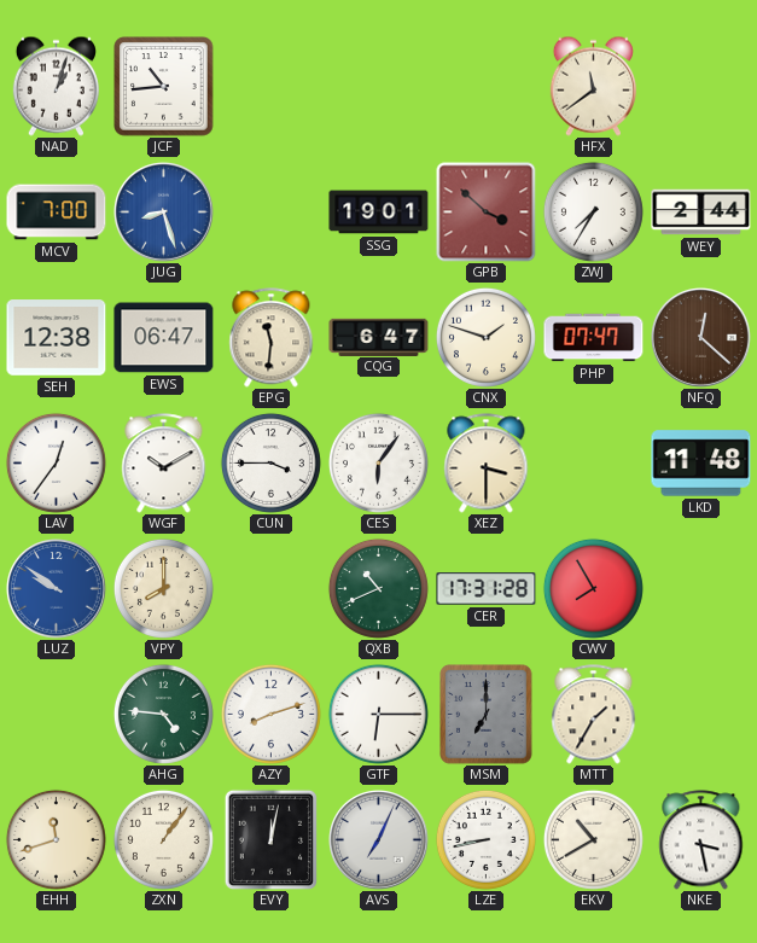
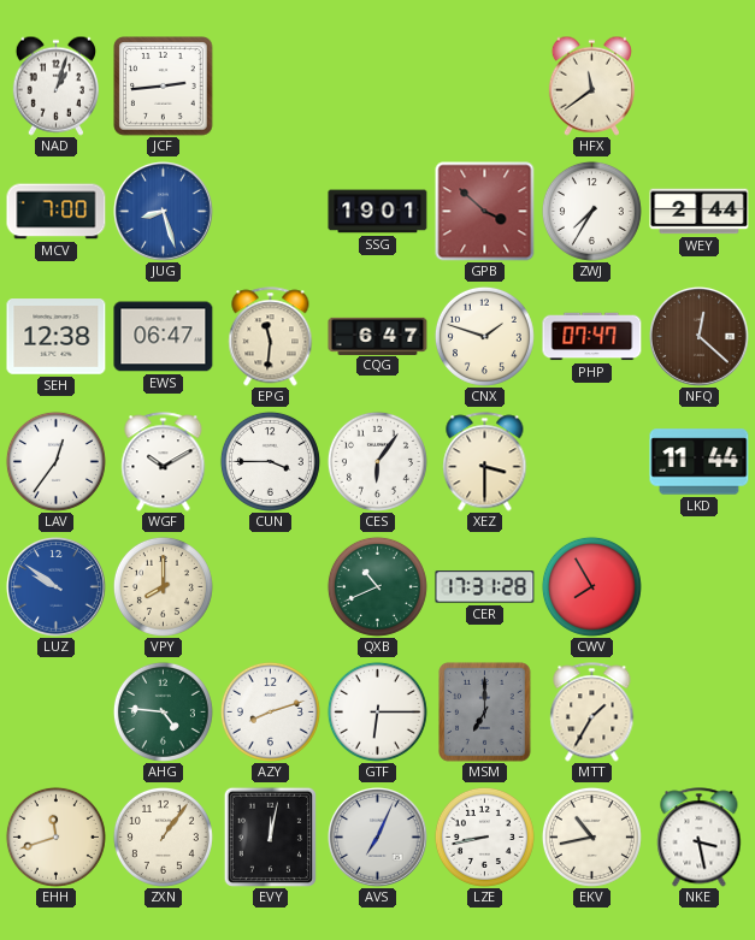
JCF: 10:44 -> 2:44 (164, 87)
LKD: 11:48 -> 11:44 (700, 462)
EKV: 10:40 -> 10:43 (591, 836)
